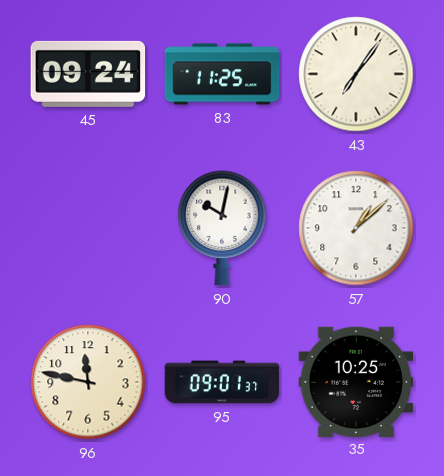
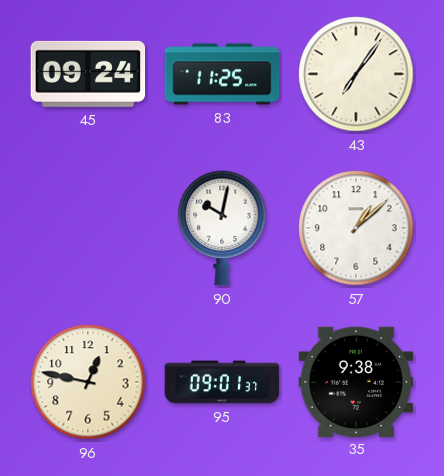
96: 11:47 -> 12:47 (88, 382)
35: 10:25 -> 9:38 (356, 381)
